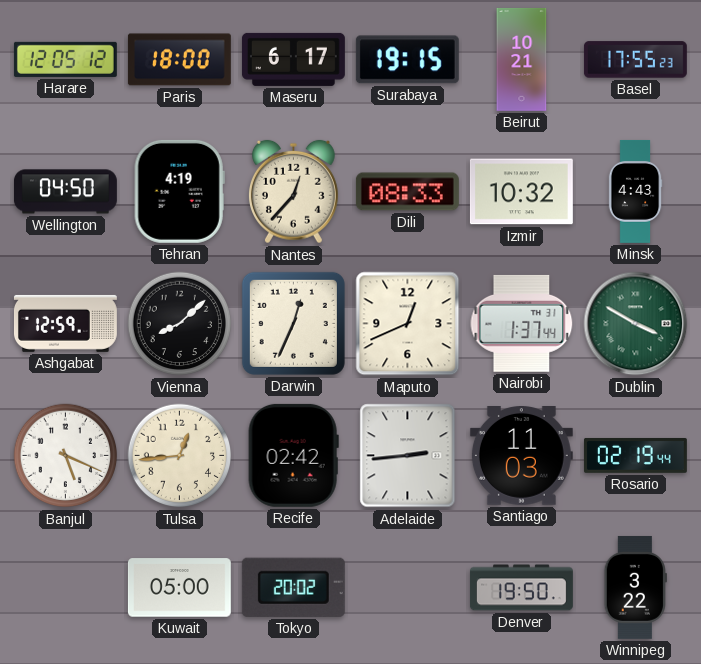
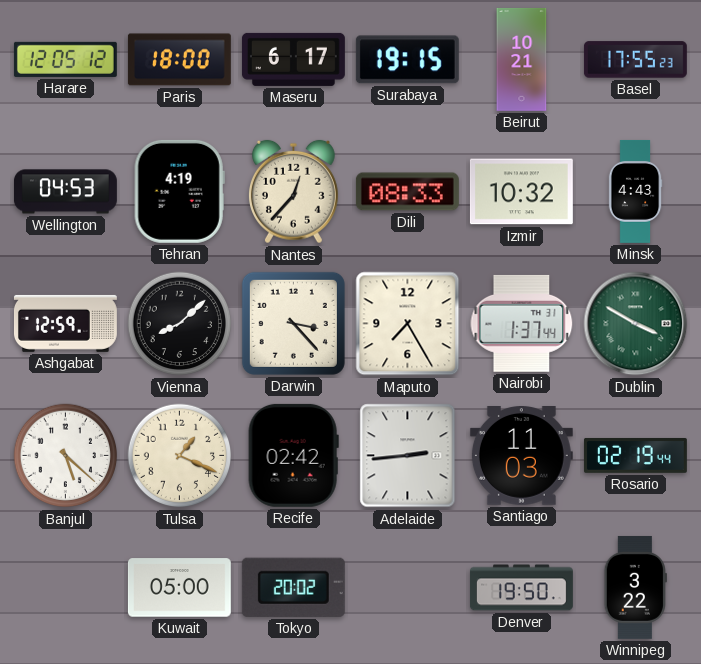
Wellington: 04:50 -> 04:53 (65, 192)
Darwin: 12:34 -> 3:23 (293, 323)
Maputo: 12:41 -> 7:25 (408, 324)
Banjul: 5:19 -> 5:22 (66, 456)
Tulsa: 12:44 -> 1:19 (180, 456)
